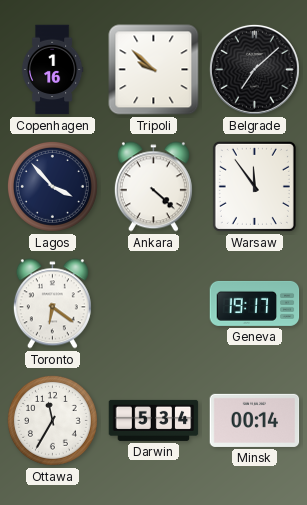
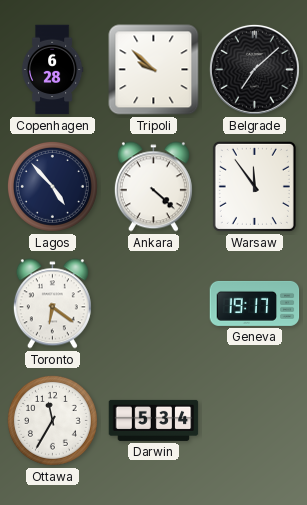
Copenhagen: 1:16 -> 6:28 (52, 70)
Lagos: 3:53 -> 4:53 (52, 186)
Minsk: 00:14 -> none (255, 420)
